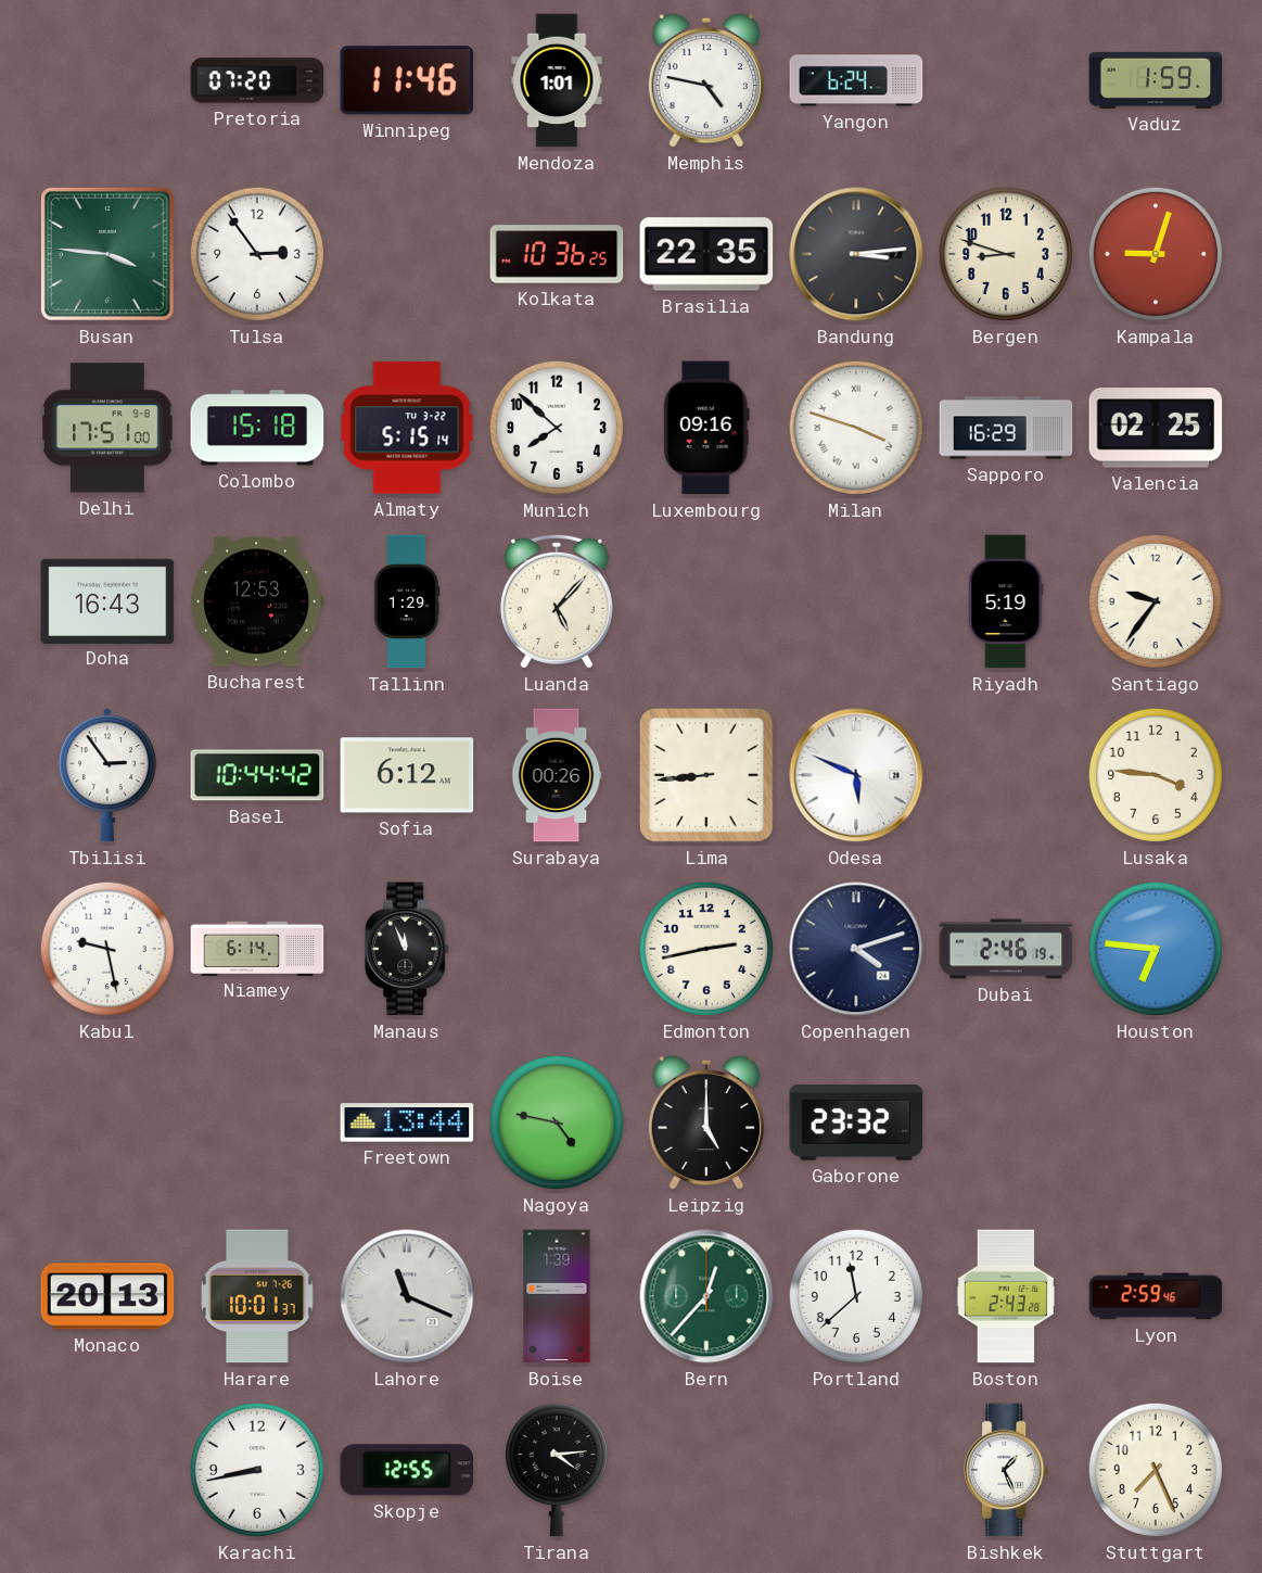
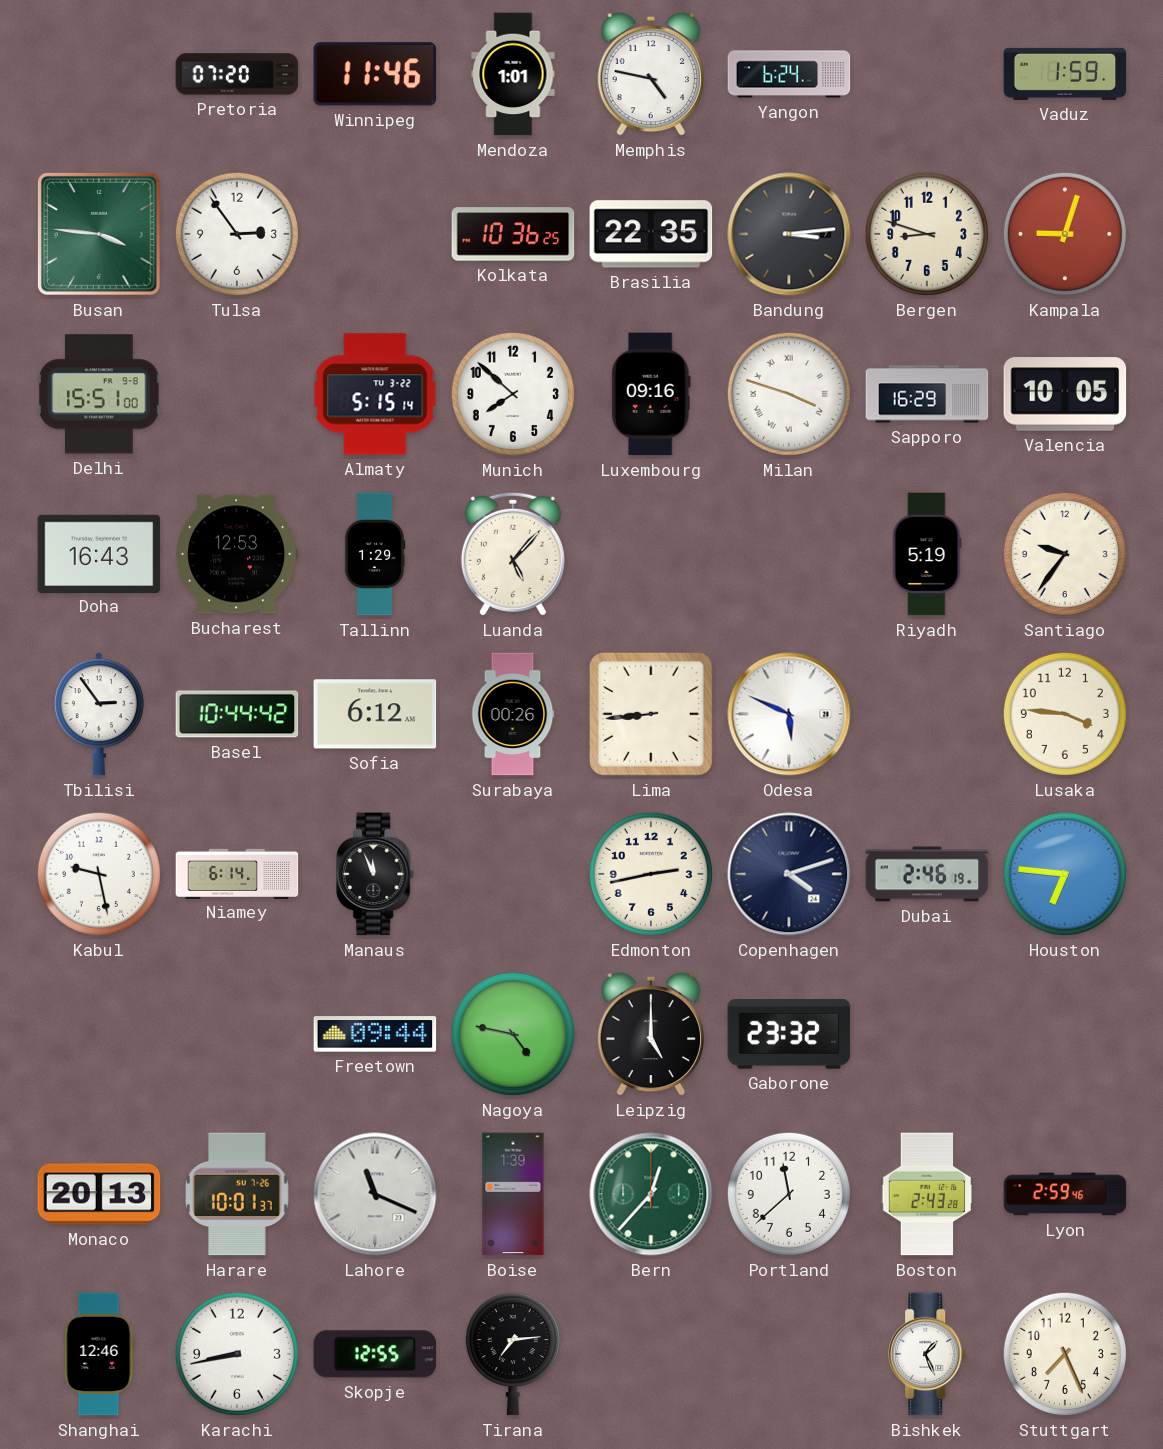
Delhi: 17:51 -> 15:51 (99, 394)
Colombo: 15:18 -> none (257, 428)
Valencia: 02:25 -> 10:05 (1065, 394)
Freetown: 13:44 -> 09:44 (375, 1034)
Shanghai: none -> 12:46 (99, 1354)
Tirana: 4:14 -> 7:14 (513, 1355)
